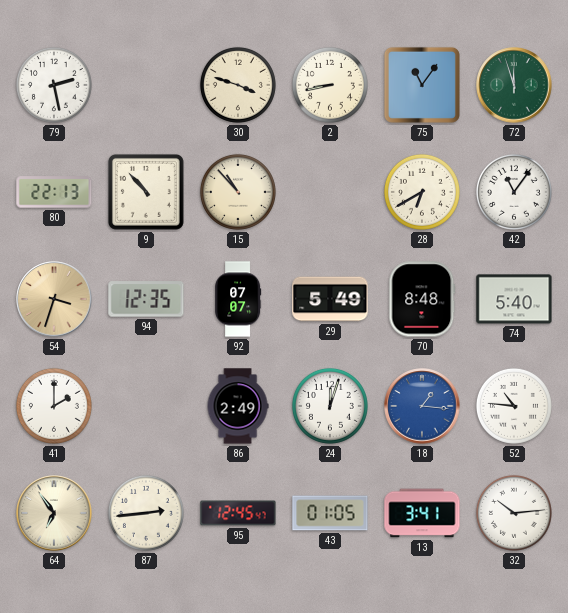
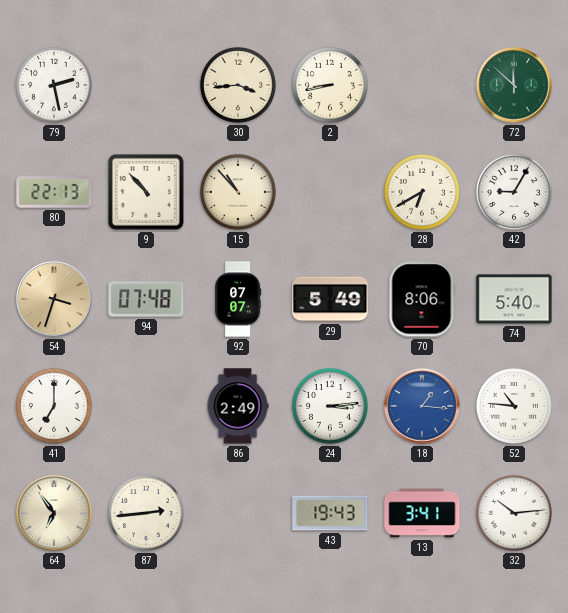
30: 3:48 -> 3:44 (238, 85)
75: 11:06 -> none (422, 85)
72: 11:57 -> 11:52 (514, 85)
42: 11:06 -> 9:05 (514, 192)
94: 12:35 -> 07:48 (146, 299)
70: 8:48 -> 8:06 (422, 299)
41: 2:00 -> 7:00 (54, 406)
24: 12:03 -> 3:14 (330, 406)
95: 12:45 -> none (238, 513)
43: 01:05 -> 19:43 (330, 513)
